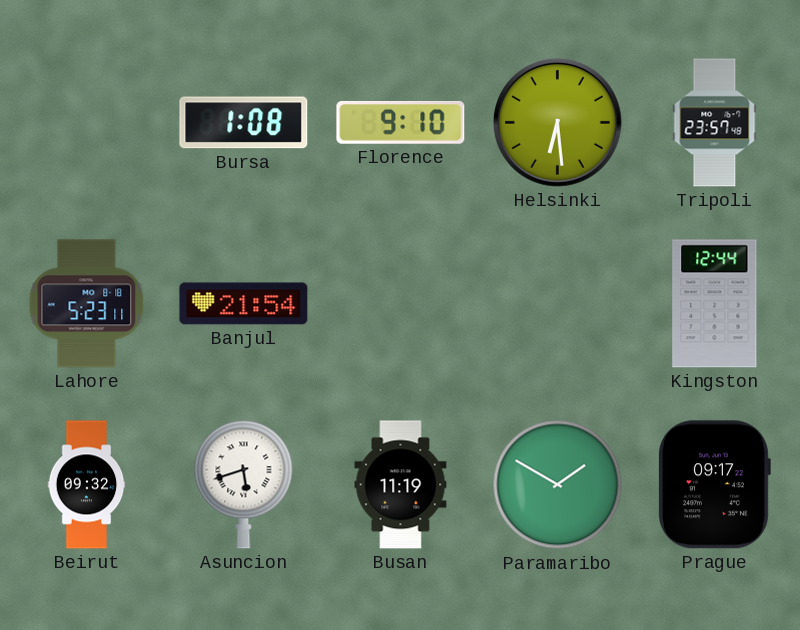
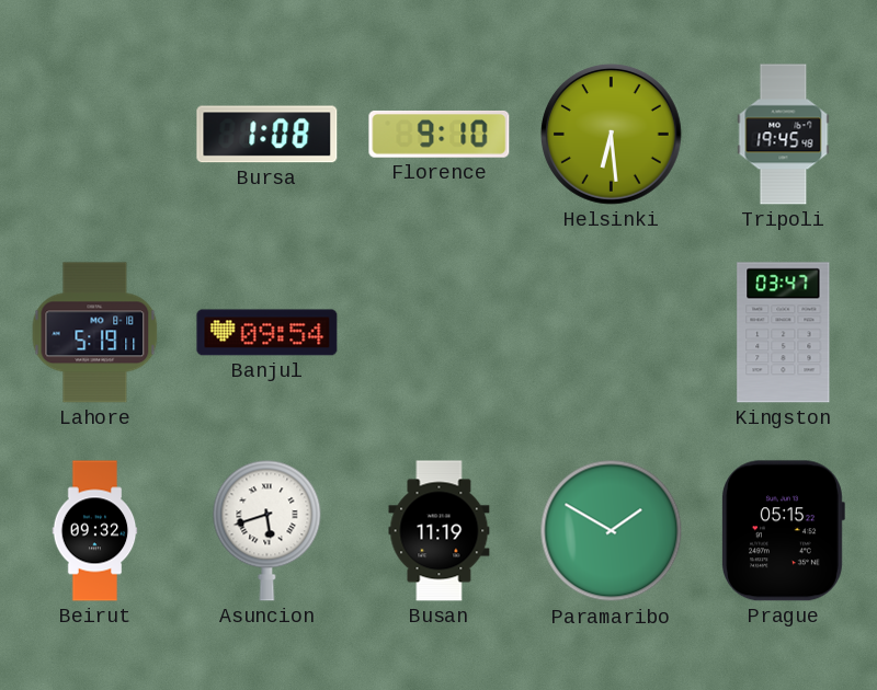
Tripoli: 23:57 -> 19:45 (784, 135)
Lahore: 5:23 -> 5:19 (95, 333)
Banjul: 21:54 -> 09:54 (267, 333)
Kingston: 12:44 -> 03:47 (784, 333)
Prague: 09:17 -> 05:15 (784, 531)
